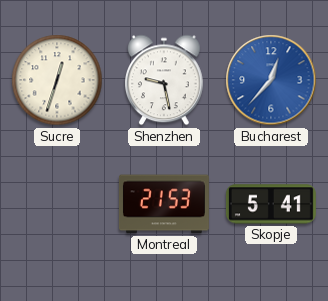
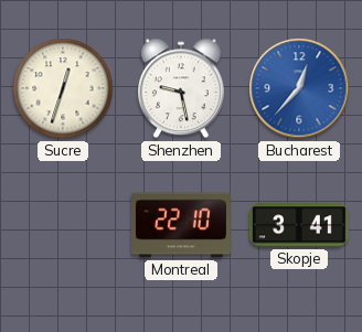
Montreal: 21:53 -> 22:10 (181, 225)
Skopje: 5:41 -> 3:41 (299, 225)
